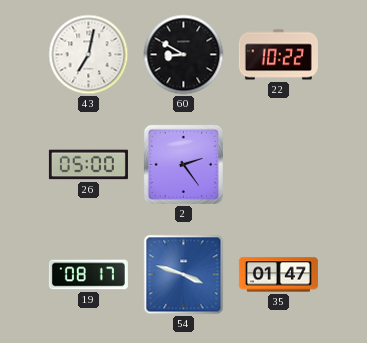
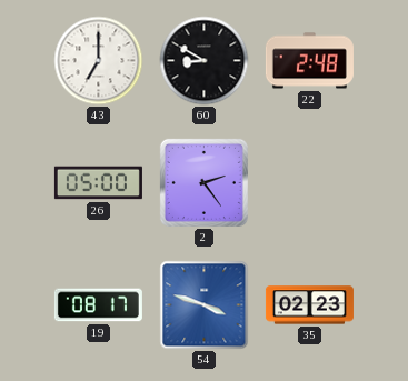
43: 7:02 -> 7:00 (99, 61)
22: 10:22 -> 2:48 (309, 61)
35: 01:47 -> 02:23 (309, 305)
